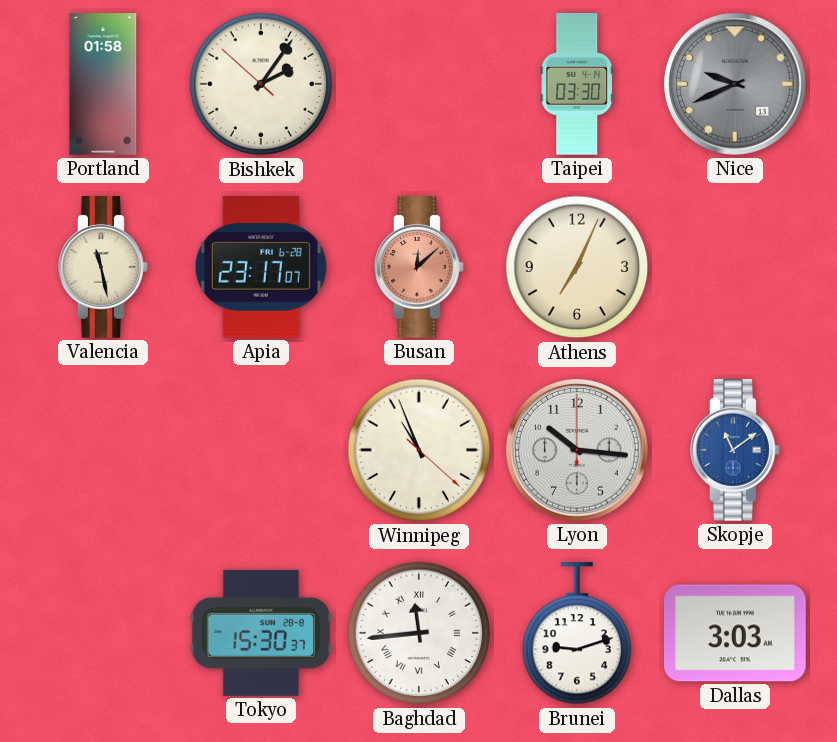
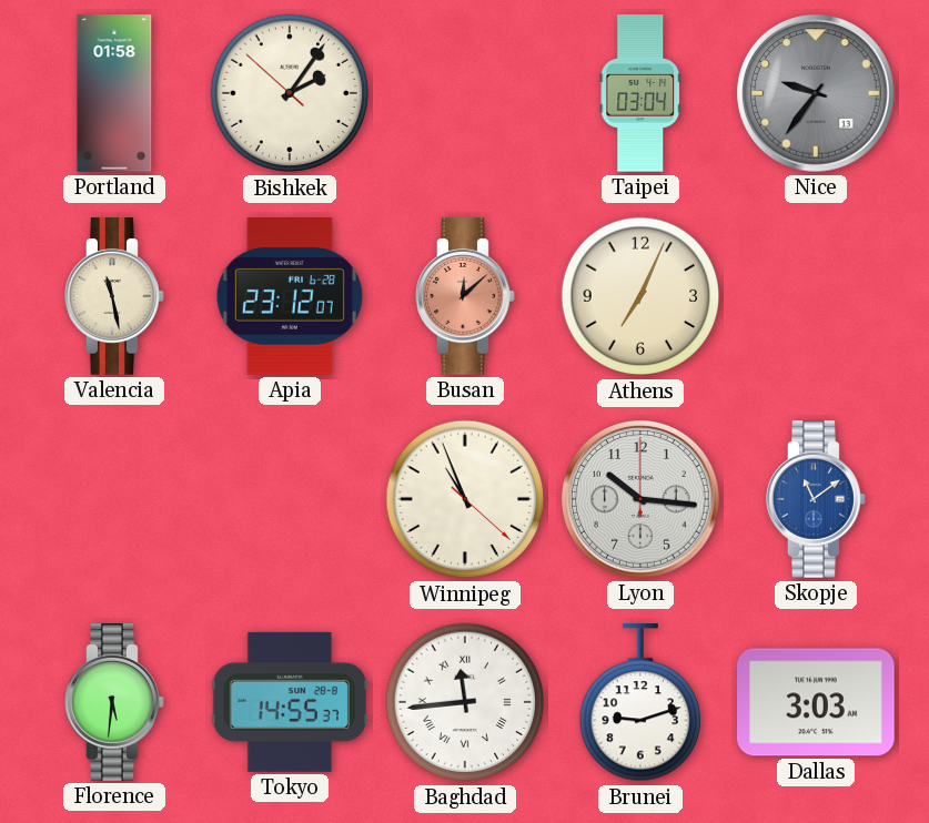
Taipei: 03:30 -> 03:04 (640, 93)
Nice: 9:41 -> 9:36 (816, 93)
Apia: 23:17 -> 23:12 (290, 297)
Florence: none -> 5:31 (114, 702)
Tokyo: 15:30 -> 14:55 (290, 702)
